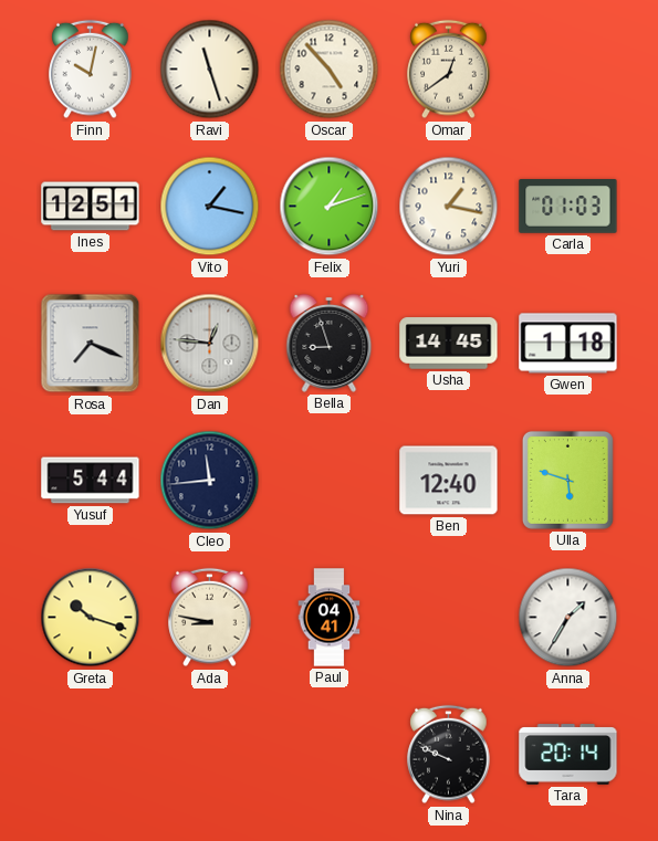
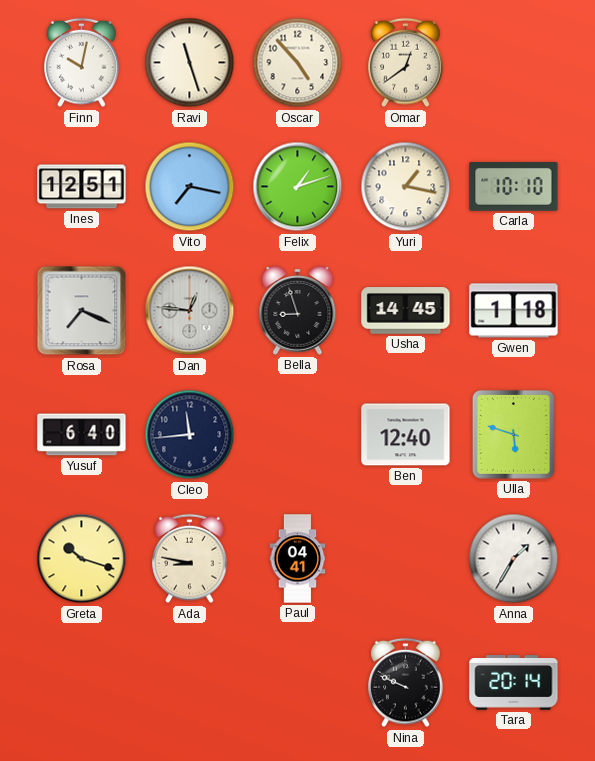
Vito: 1:17 -> 7:17 (190, 187)
Carla: 01:03 -> 10:10 (514, 187)
Yusuf: 5:44 -> 6:40 (82, 435)
